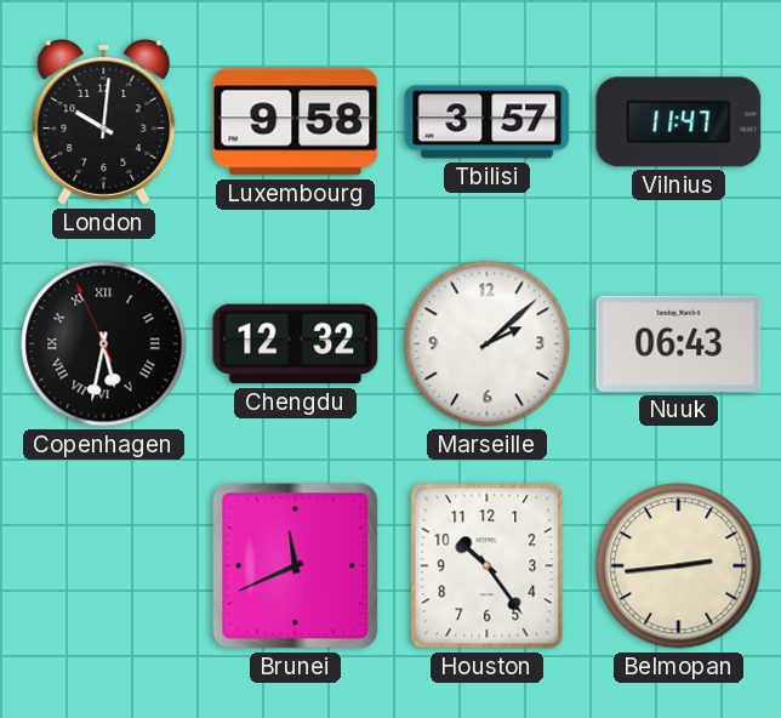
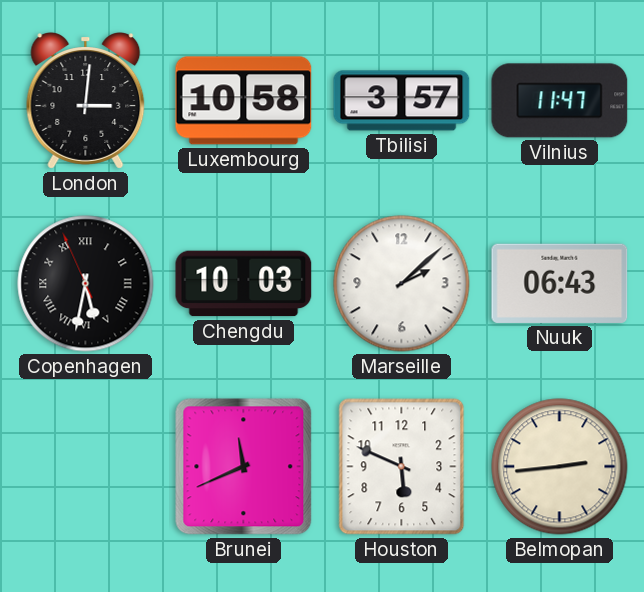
London: 10:01 -> 3:01 (86, 101)
Luxembourg: 9:58 -> 10:58 (244, 101)
Chengdu: 12:32 -> 10:03 (244, 284)
Houston: 10:24 -> 5:49 (402, 467)
